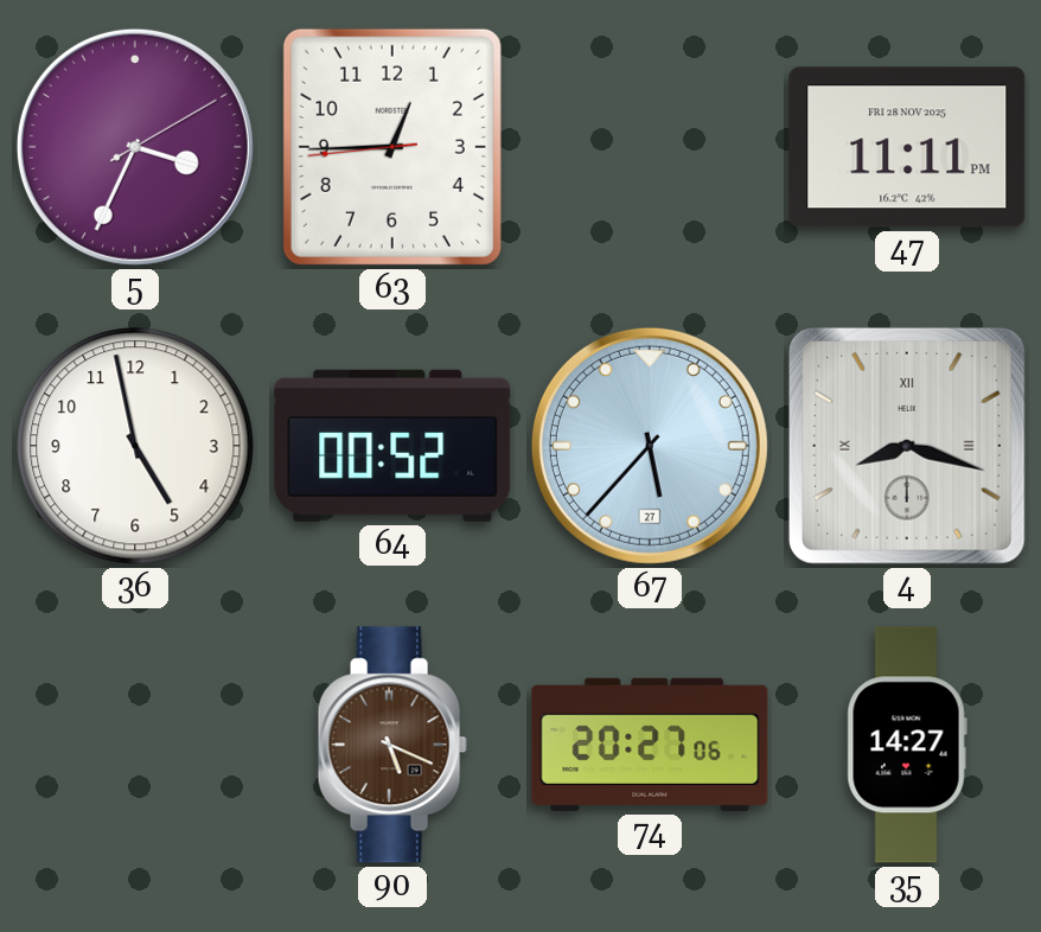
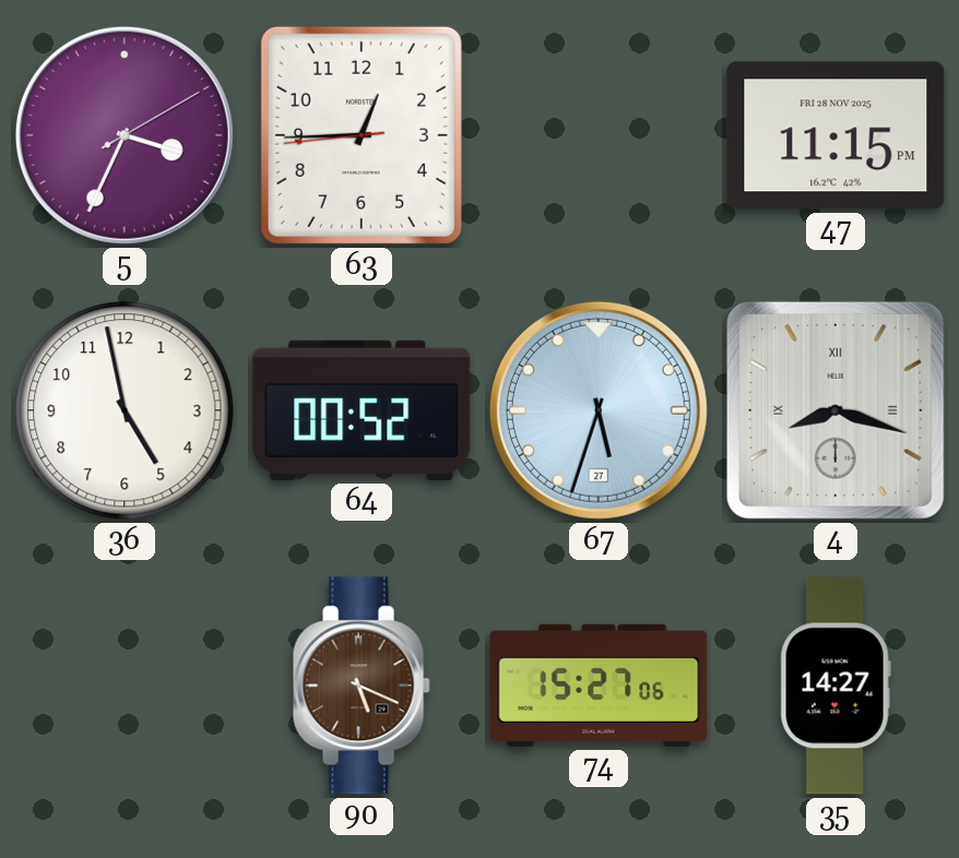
47: 11:11 -> 11:15 (836, 135)
67: 5:37 -> 5:33 (599, 410)
74: 20:27 -> 15:27 (599, 686)
